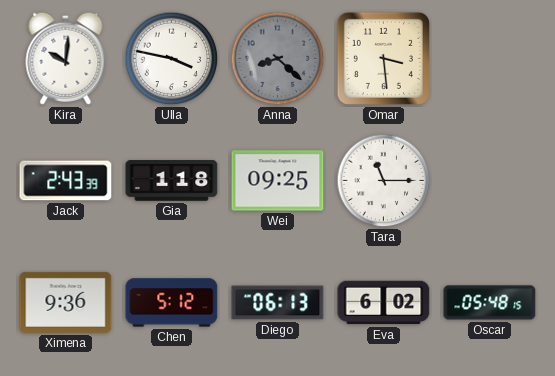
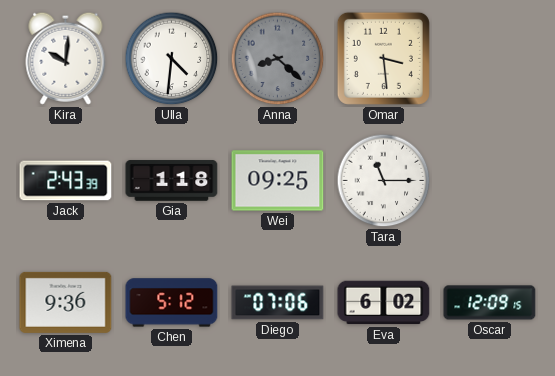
Ulla: 3:47 -> 4:31 (172, 59)
Diego: 06:13 -> 07:06 (278, 303)
Oscar: 05:48 -> 12:09 (490, 303)
